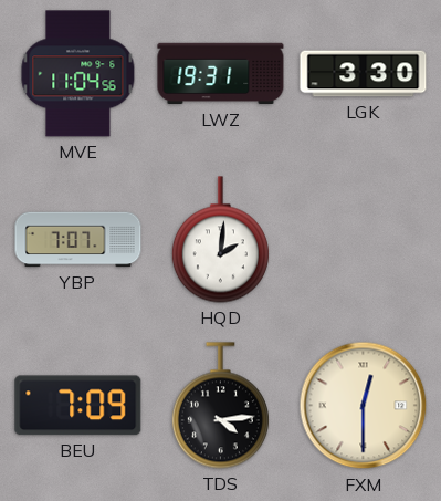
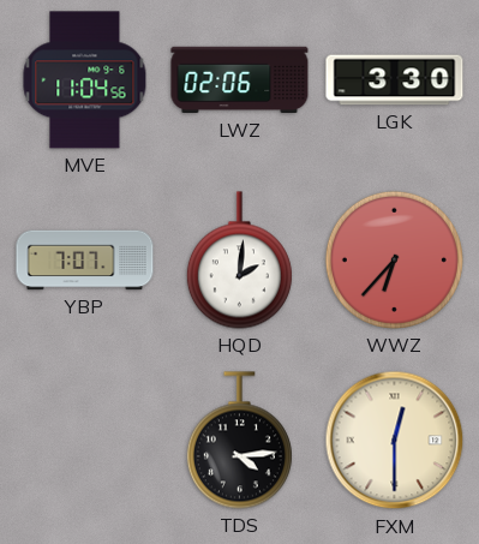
LWZ: 19:31 -> 02:06 (240, 80)
WWZ: none -> 6:37 (394, 259)
BEU: 7:09 -> none (78, 406)
